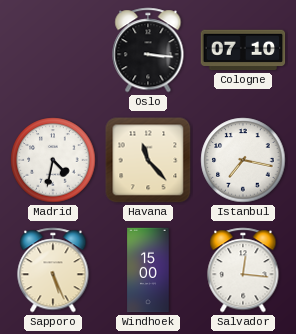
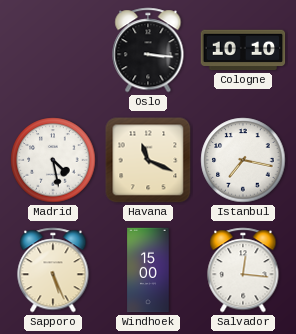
Cologne: 07:10 -> 10:10 (243, 50)
Madrid: 4:32 -> 4:28 (53, 160)
Havana: 11:23 -> 11:19 (148, 160)
